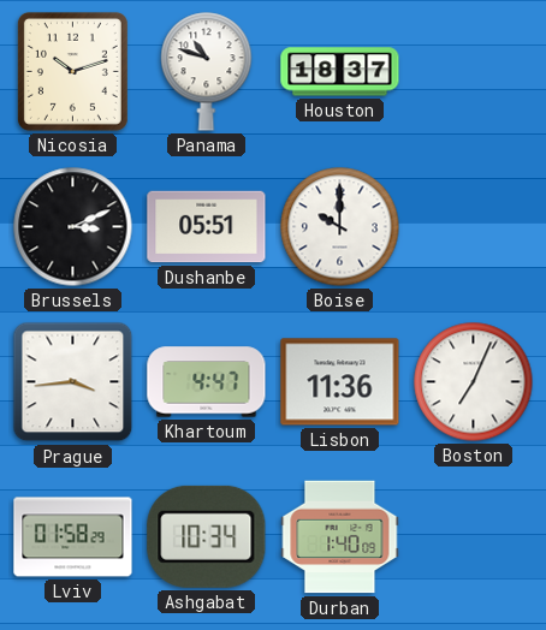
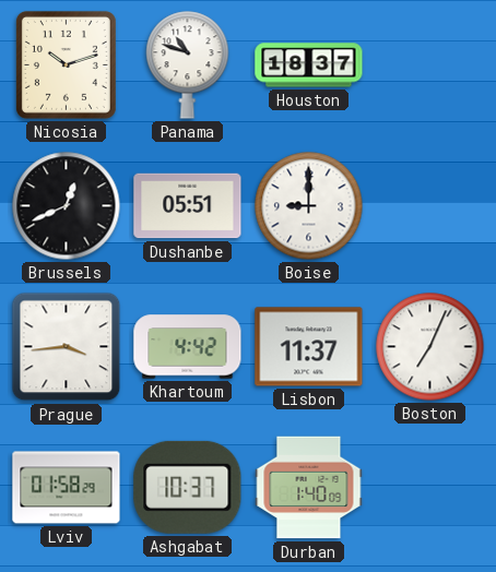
Brussels: 3:11 -> 12:41 (67, 206)
Boise: 10:00 -> 9:00 (309, 206)
Khartoum: 4:47 -> 4:42 (188, 347)
Lisbon: 11:36 -> 11:37 (309, 347)
Ashgabat: 10:34 -> 10:37 (188, 487)
